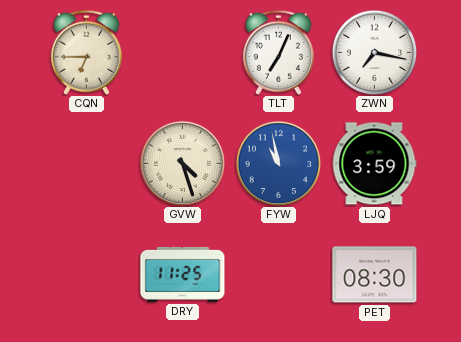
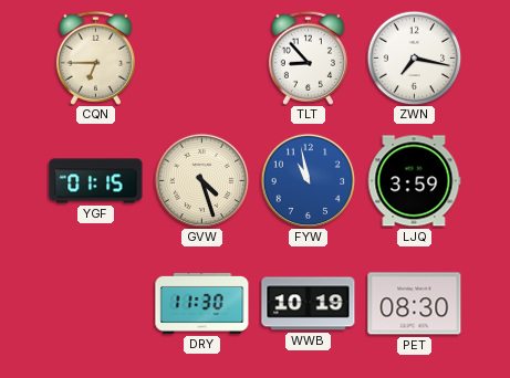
TLT: 7:04 -> 8:53 (308, 57)
YGF: none -> 01:15 (96, 181)
DRY: 11:25 -> 11:30 (202, 303)
WWB: none -> 10:19 (309, 304)
